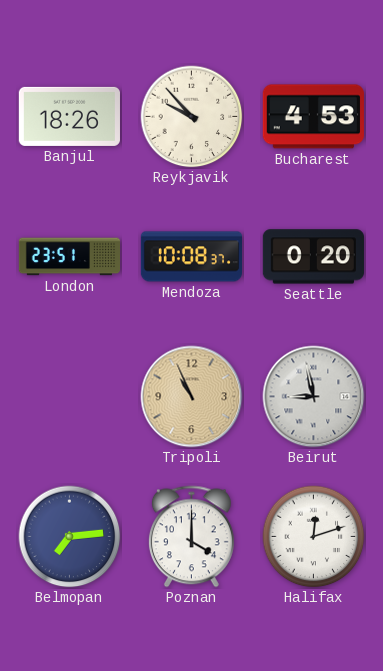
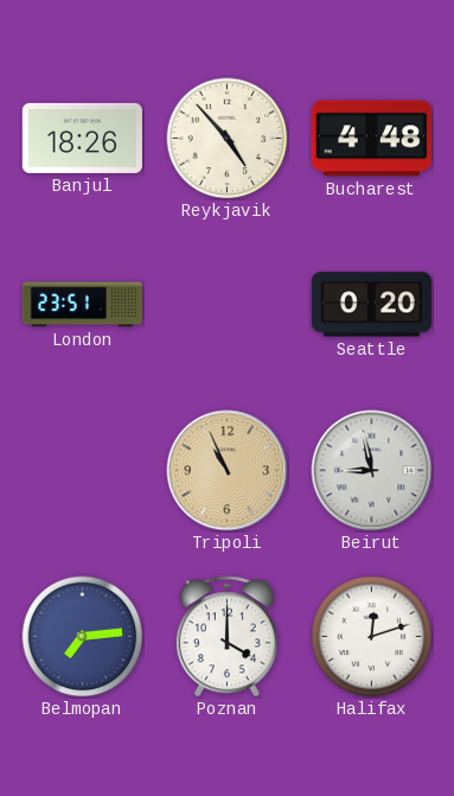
Reykjavik: 9:53 -> 4:53 (228, 139)
Bucharest: 4:53 -> 4:48 (371, 139)
Mendoza: 10:08 -> none (191, 257)
